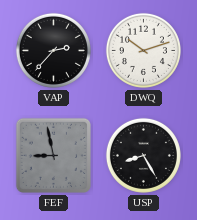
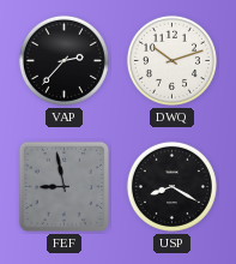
USP: 8:25 -> 8:20 (171, 186)
